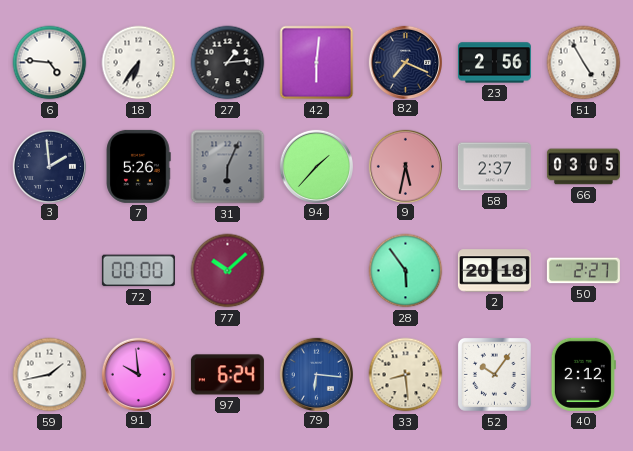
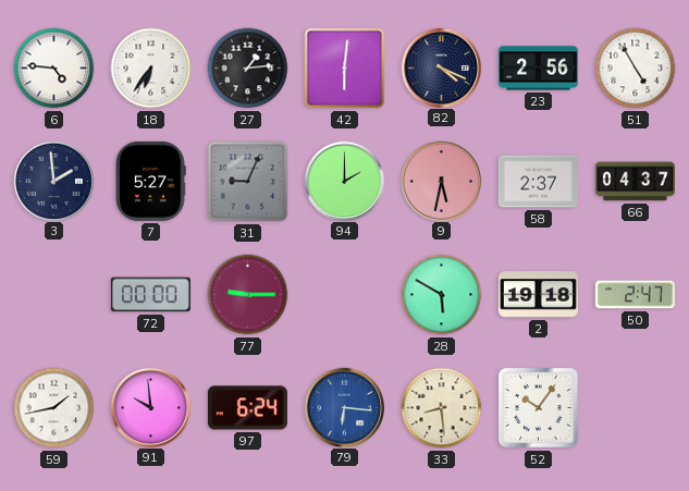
82: 7:19 -> 4:19 (441, 67)
7: 5:26 -> 5:27 (150, 181)
31: 6:04 -> 9:04 (248, 182)
94: 1:37 -> 2:00 (344, 181)
66: 03:05 -> 04:37 (635, 182)
77: 10:08 -> 9:15 (248, 295)
28: 5:54 -> 5:50 (442, 295)
2: 20:18 -> 19:18 (538, 295)
50: 2:27 -> 2:47 (635, 295)
40: 2:12 -> none (583, 374)
